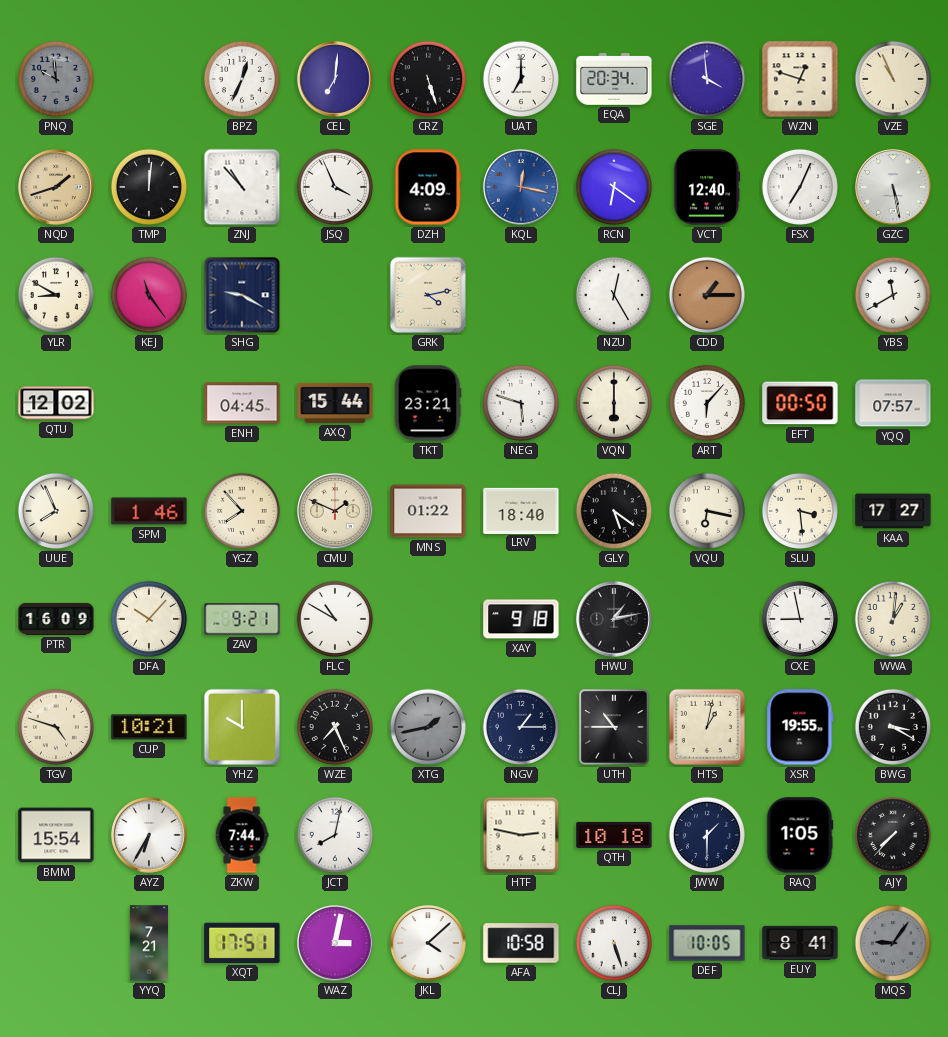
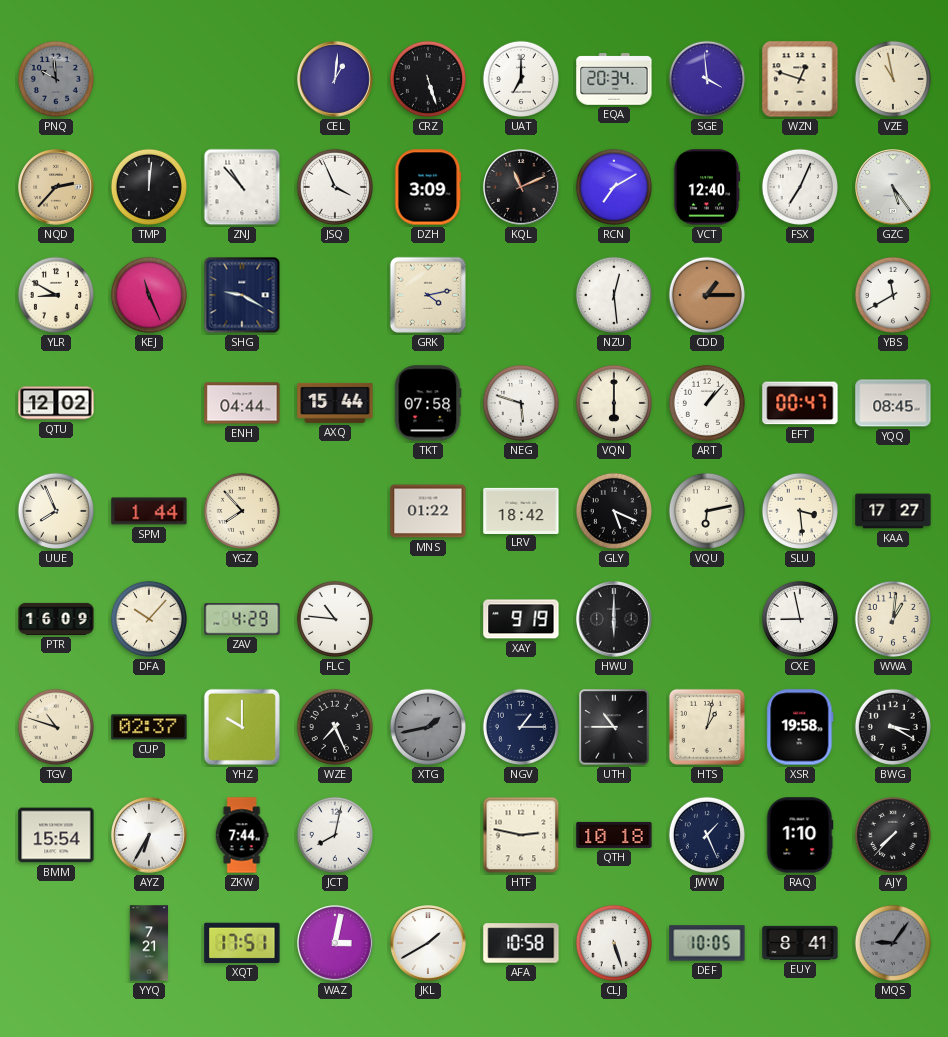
BPZ: 12:34 -> none (242, 79)
CEL: 7:01 -> 1:01 (335, 79)
VZE: 10:56 -> 10:58 (893, 79)
NQD: 1:42 -> 2:37 (56, 187)
DZH: 4:09 -> 3:09 (428, 187)
KQL: 12:17 -> 11:11 (521, 187)
KQL dial: blue -> black (521, 187)
RCN: 6:21 -> 7:10 (614, 187)
GZC: 5:28 -> 5:24 (893, 187)
KEJ: 11:24 -> 11:26 (149, 295)
NZU: 12:25 -> 12:29 (614, 295)
ENH: 04:45 -> 04:44 (242, 403)
TKT: 23:21 -> 07:58 (428, 403)
ART: 6:07 -> 1:07 (707, 403)
EFT: 00:50 -> 00:47 (800, 403)
YQQ: 07:57 -> 08:45 (893, 403)
SPM: 1:46 -> 1:44 (149, 511)
CMU: 1:49 -> none (335, 511)
LRV: 18:40 -> 18:42 (521, 510)
GLY: 5:21 -> 5:19 (614, 511)
VQU: 6:17 -> 6:13 (707, 511)
ZAV: 9:21 -> 4:29 (242, 619)
FLC: 10:50 -> 10:46 (335, 619)
XAY: 9:18 -> 9:19 (521, 619)
HWU: 1:13 -> 6:00 (614, 619)
TGV: 4:48 -> 10:48 (56, 727)
CUP: 10:21 -> 02:37 (149, 727)
XSR: 19:55 -> 19:58 (800, 727)
JWW: 1:30 -> 1:26 (707, 835)
RAQ: 1:05 -> 1:10 (800, 835)
JKL: 4:08 -> 1:40 (428, 943)
